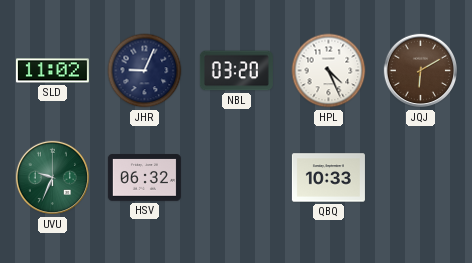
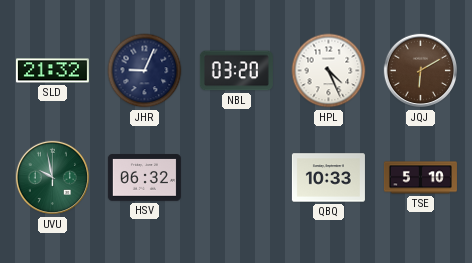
SLD: 11:02 -> 21:32 (52, 71)
UVU: 9:34 -> 9:58 (53, 178)
TSE: none -> 5:10 (420, 178)
